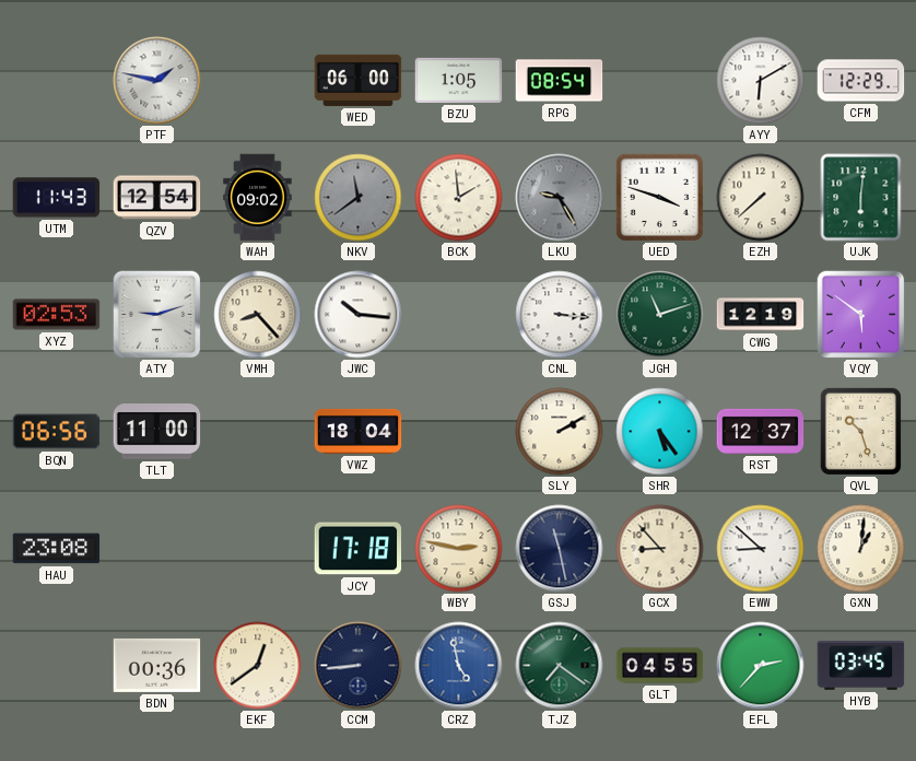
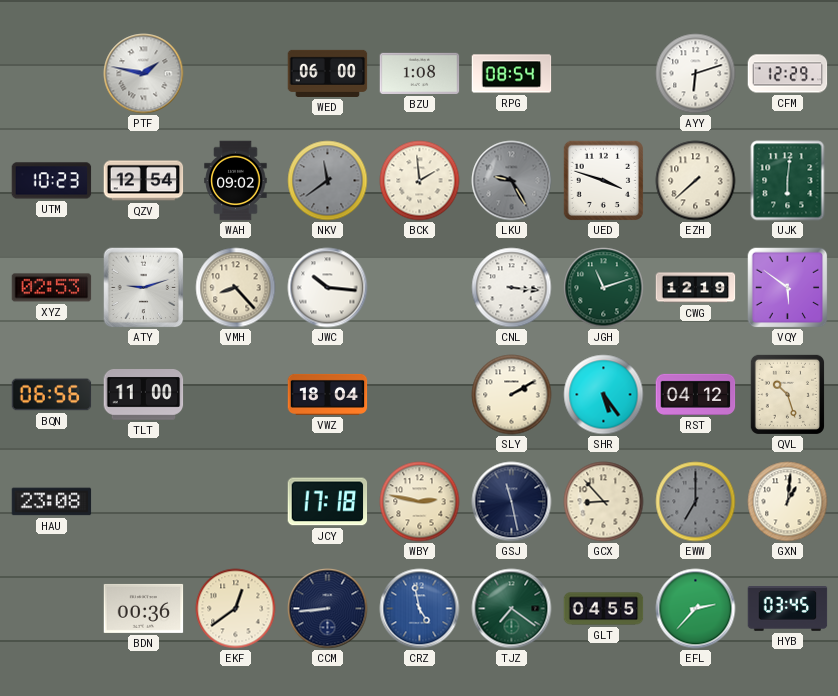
BZU: 1:05 -> 1:08 (420, 73)
AYY: 6:10 -> 6:12 (696, 74)
UTM: 11:43 -> 10:23 (52, 181)
RST: 12:37 -> 04:12 (696, 394)
EWW: 8:52 -> 7:00 (696, 502)
EWW dial: white -> grey (696, 502)
